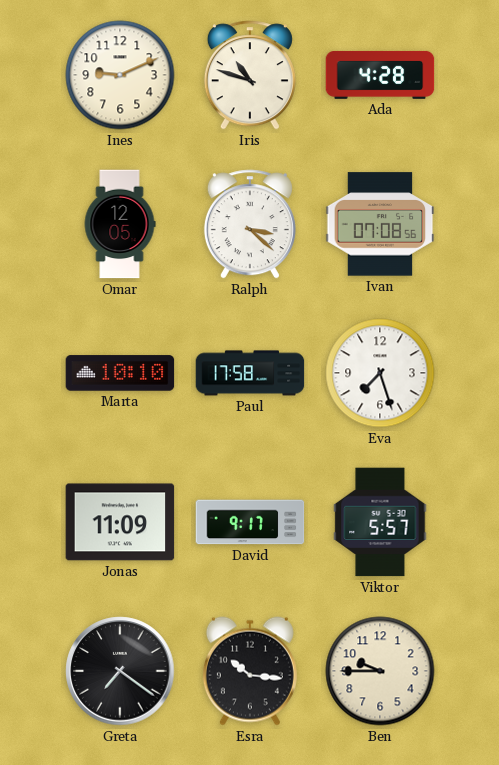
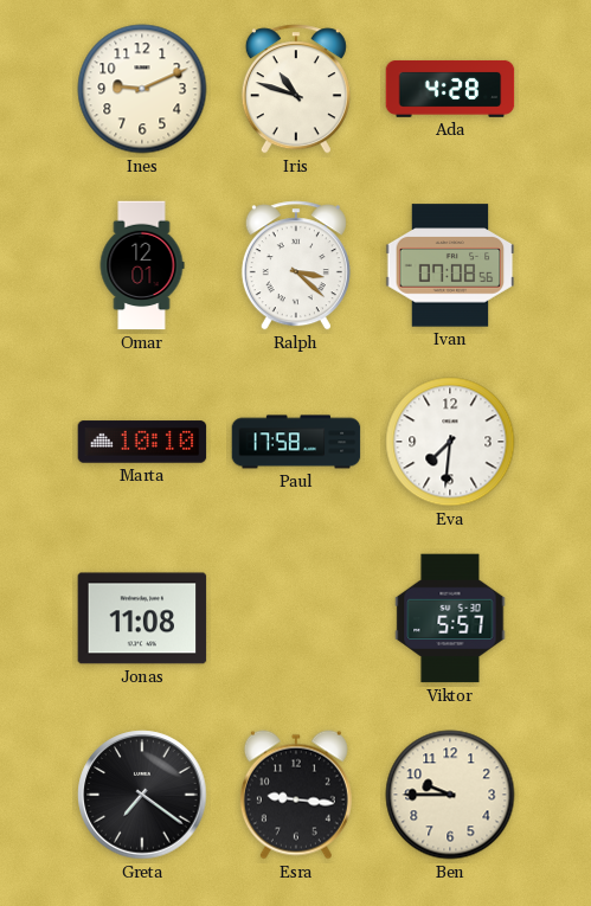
Omar: 12:05 -> 12:01 (142, 265)
Eva: 7:27 -> 7:31 (450, 442)
Jonas: 11:09 -> 11:08 (142, 618)
David: 9:17 -> none (250, 522)
Esra: 10:16 -> 9:16 (296, 795)
